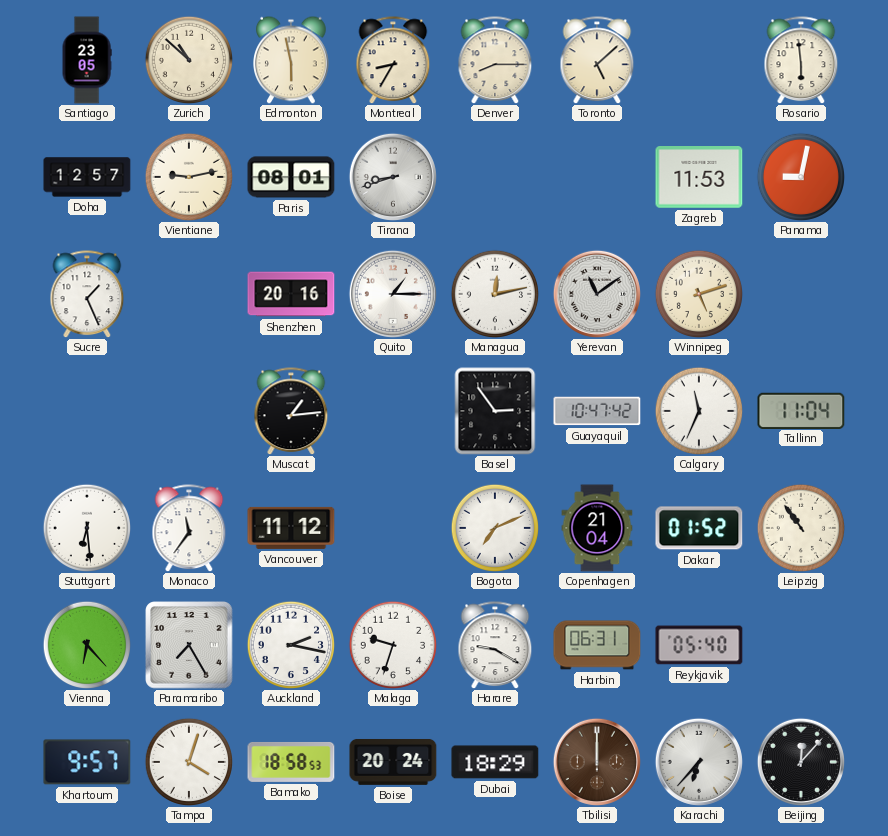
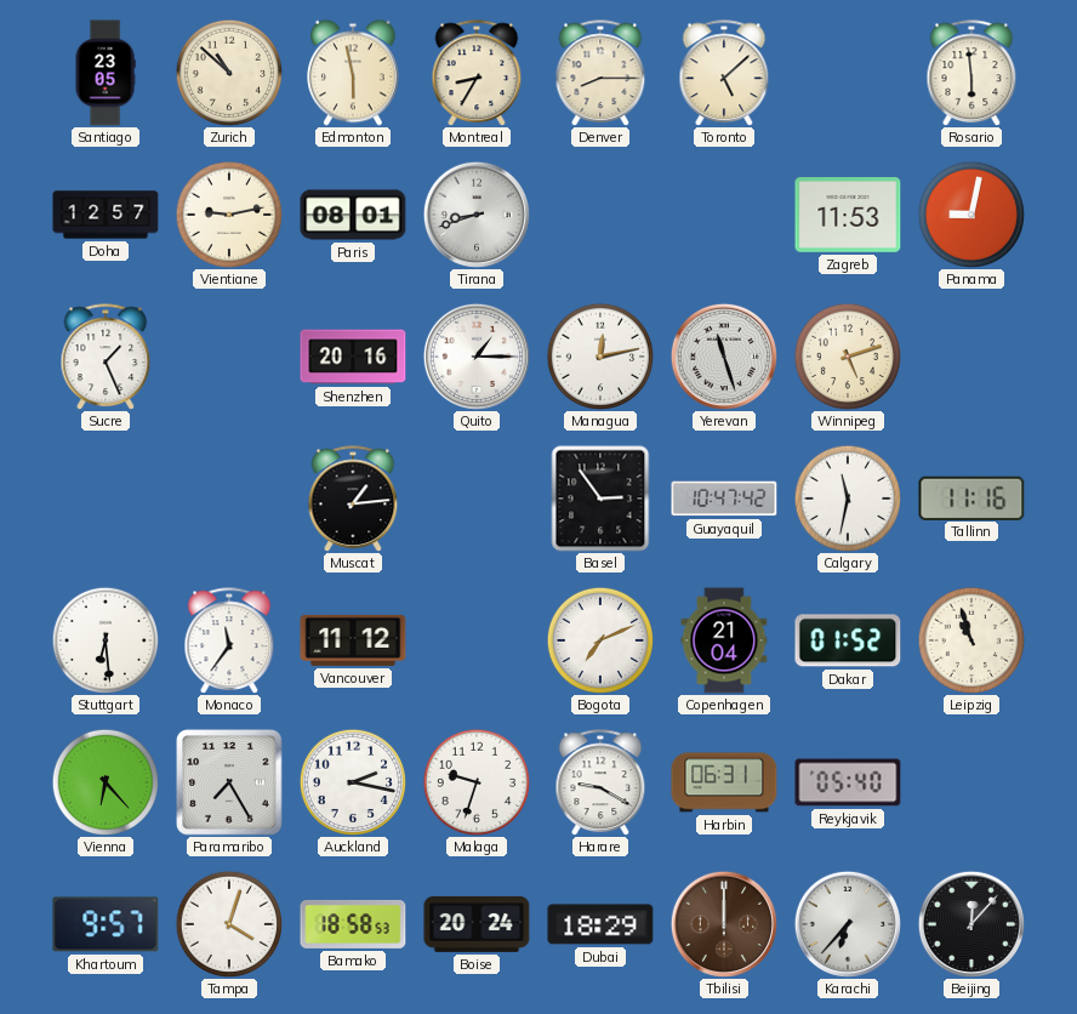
Yerevan: 11:09 -> 11:27 (724, 357)
Calgary: 11:34 -> 11:32 (847, 497)
Tallinn: 11:04 -> 11:16 (971, 497)
Leipzig: 10:54 -> 10:57 (970, 639)
